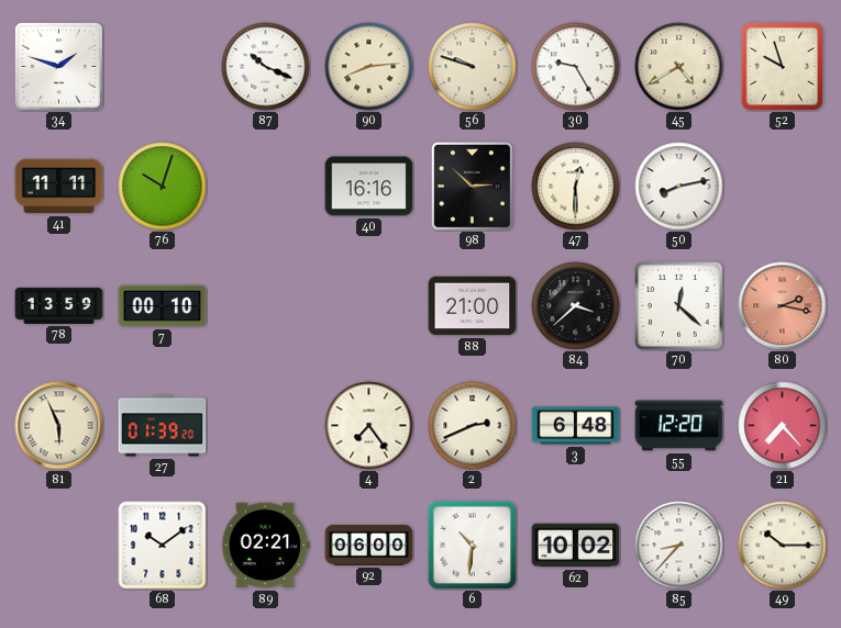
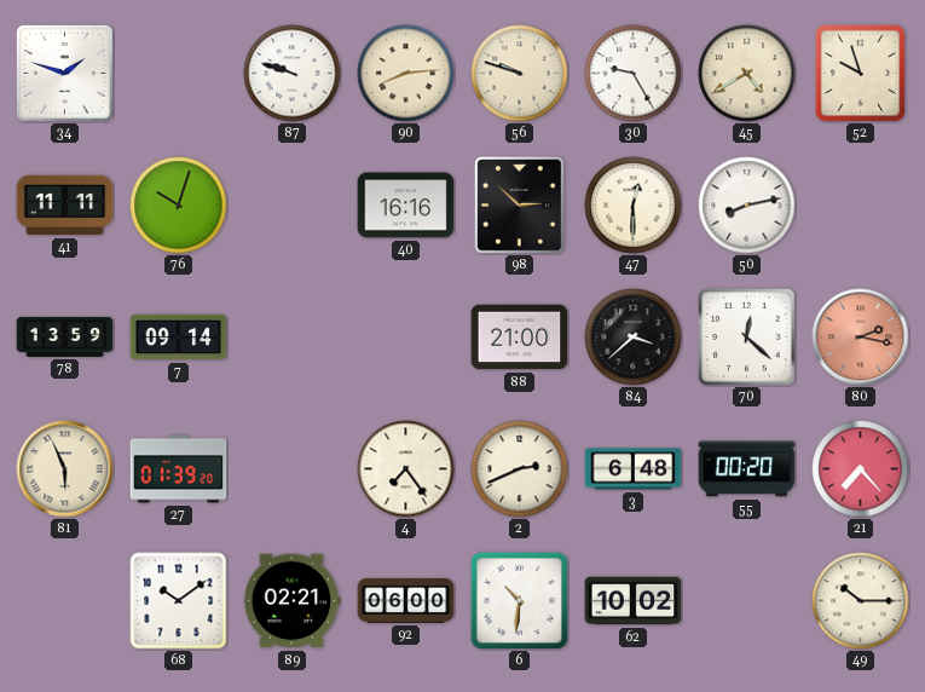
87: 10:19 -> 9:48 (293, 74)
7: 00:10 -> 09:14 (179, 338)
55: 12:20 -> 00:20 (747, 469)
85: 8:37 -> none (679, 546)
